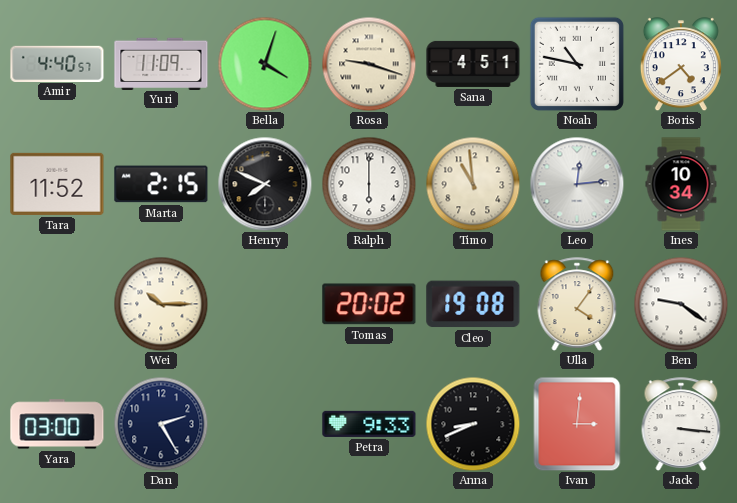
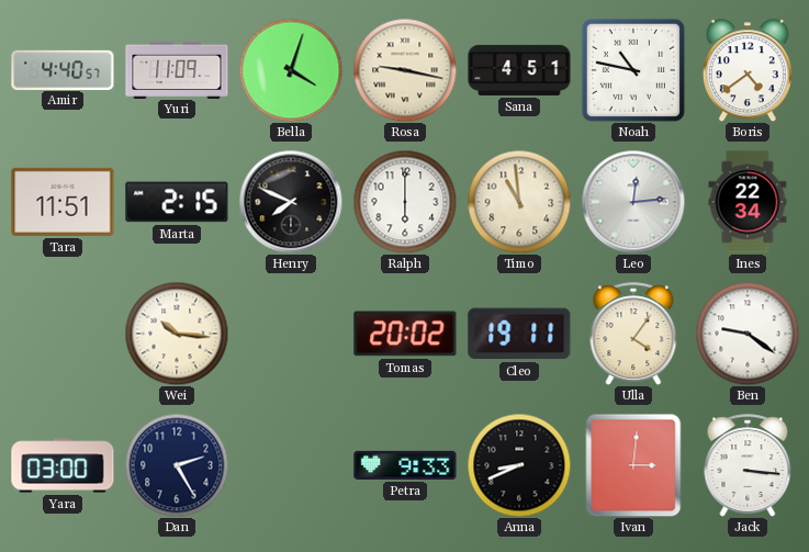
Rosa: 9:18 -> 9:17 (405, 70)
Tara: 11:52 -> 11:51 (63, 202)
Ines: 10:34 -> 22:34 (748, 202)
Wei: 10:15 -> 10:16 (177, 334)
Cleo: 19:08 -> 19:11 (519, 334)
